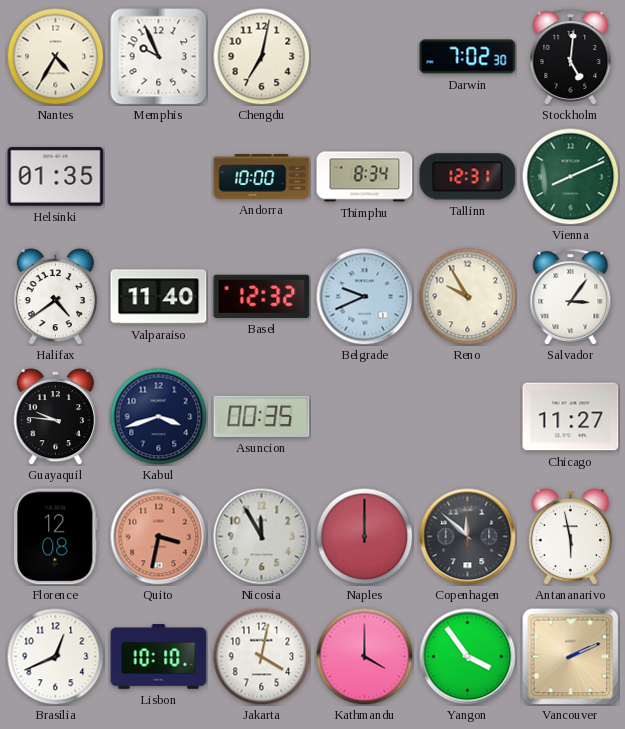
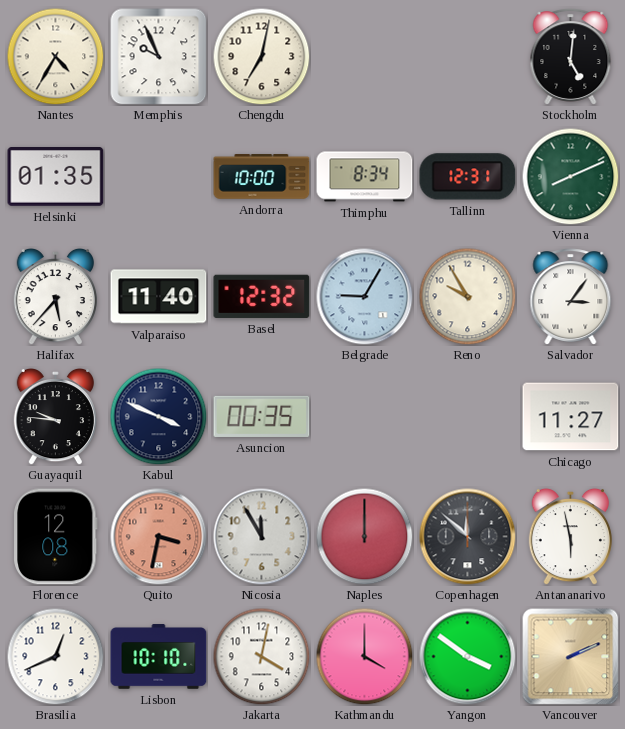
Darwin: 7:02 -> none (468, 57)
Halifax: 4:39 -> 5:37 (55, 296)
Belgrade: 9:41 -> 9:05 (365, 297)
Kabul: 3:42 -> 3:49 (158, 416)
Yangon: 3:54 -> 3:51 (468, 657)
